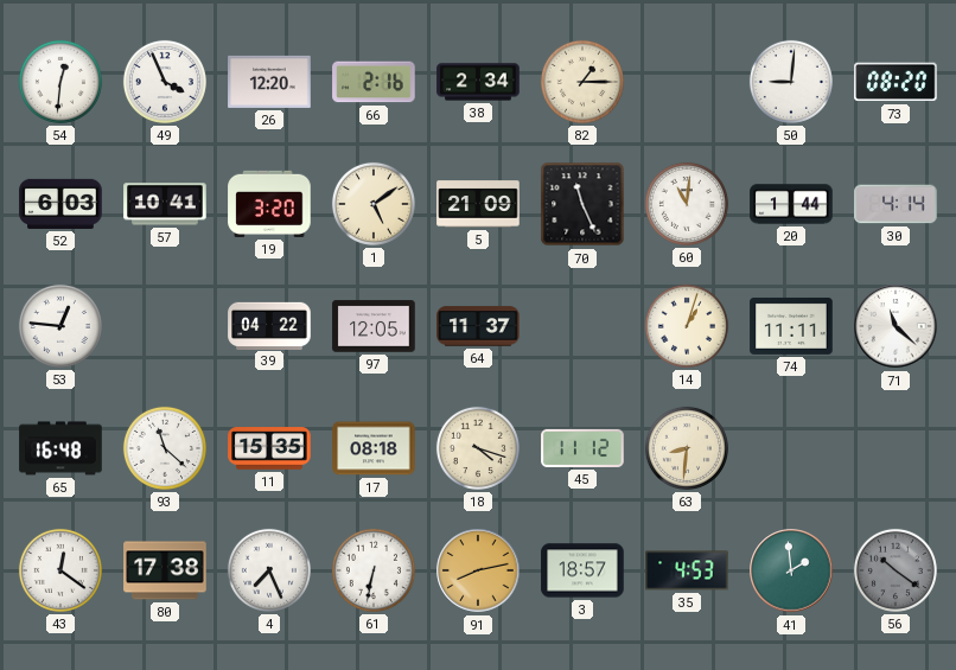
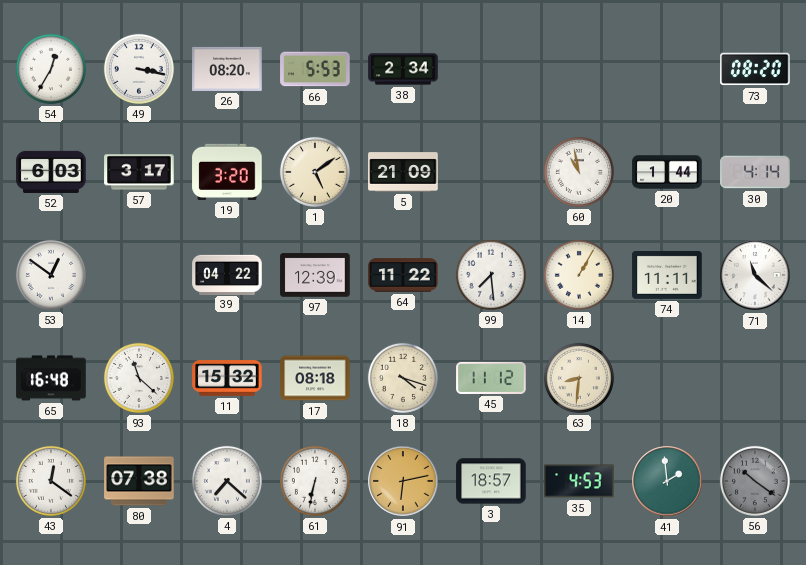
54: 12:31 -> 12:35 (51, 69)
49: 3:56 -> 3:17 (139, 69)
26: 12:20 -> 08:20 (227, 69)
66: 2:16 -> 5:53 (315, 69)
82: 1:15 -> none (582, 82)
50: 9:01 -> none (791, 82)
57: 10:41 -> 3:17 (139, 172)
70: 11:26 -> none (582, 204)
60: 11:01 -> 10:58 (579, 172)
53: 12:46 -> 12:51 (51, 275)
97: 12:05 -> 12:39 (315, 275)
64: 11:37 -> 11:22 (403, 275)
99: none -> 7:29 (491, 275)
14: 1:03 -> 1:05 (579, 275)
11: 15:35 -> 15:32 (227, 378)
80: 17:38 -> 07:38 (139, 481)
4: 7:26 -> 7:22 (227, 481)
91: 8:13 -> 6:13 (403, 481)
